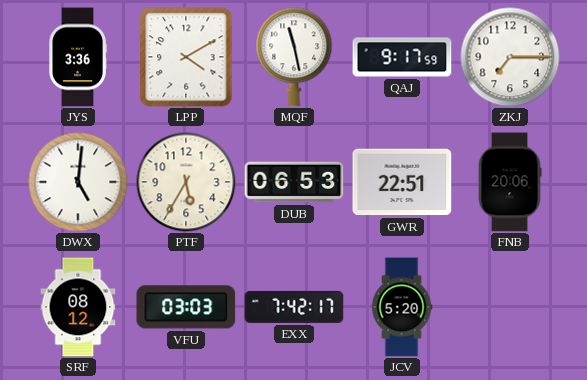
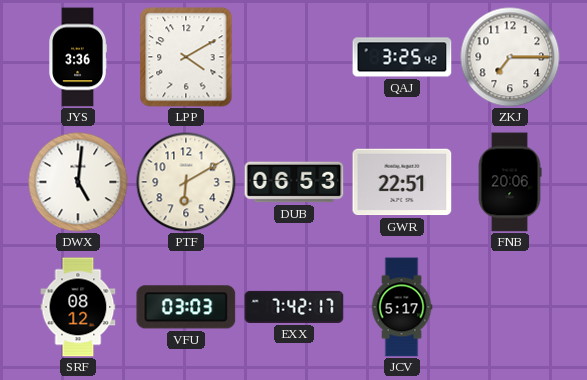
MQF: 11:28 -> none (294, 57)
QAJ: 9:17 -> 3:25 (402, 57)
PTF: 5:35 -> 6:10 (186, 182)
JCV: 5:20 -> 5:17 (402, 307)
